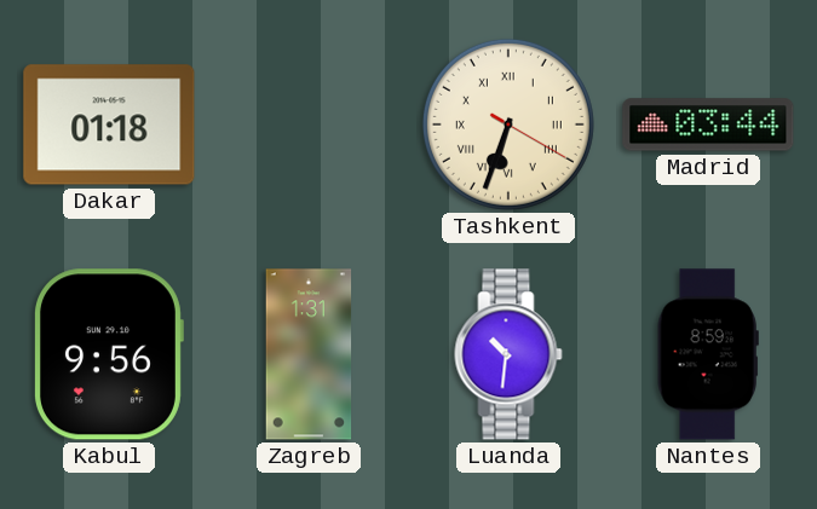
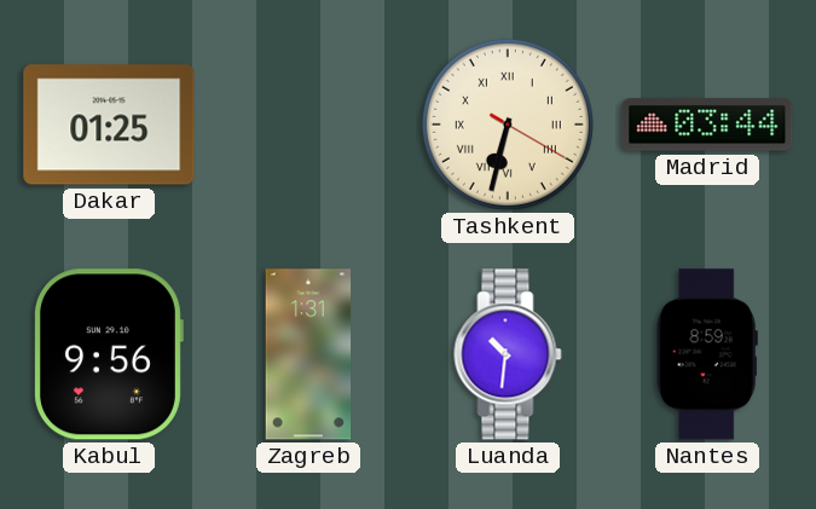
Dakar: 01:18 -> 01:25 (109, 125)
Tashkent: 6:33 -> 6:32 (508, 125)
